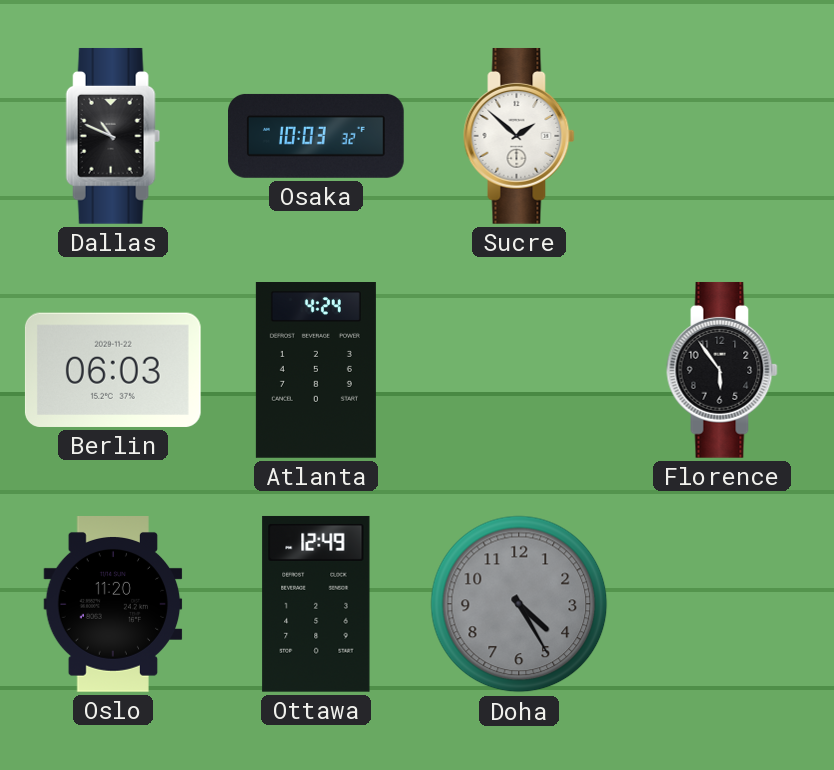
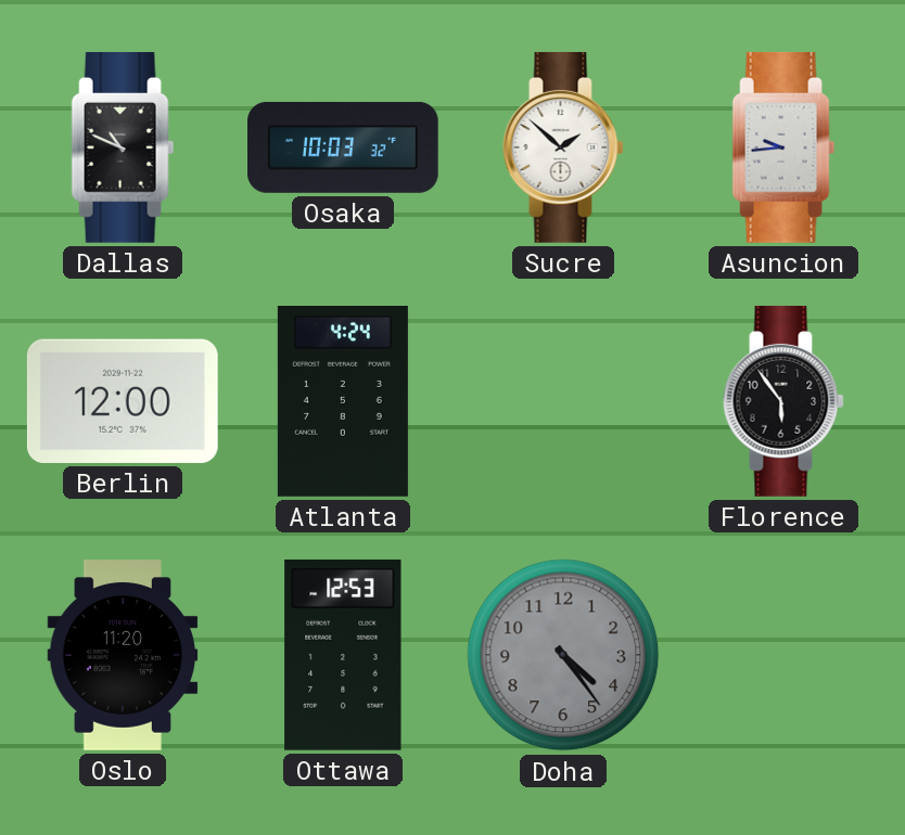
Asuncion: none -> 9:44 (783, 147)
Berlin: 06:03 -> 12:00 (123, 401)
Ottawa: 12:49 -> 12:53 (343, 655)
Doha: 4:25 -> 4:24 (563, 655)
